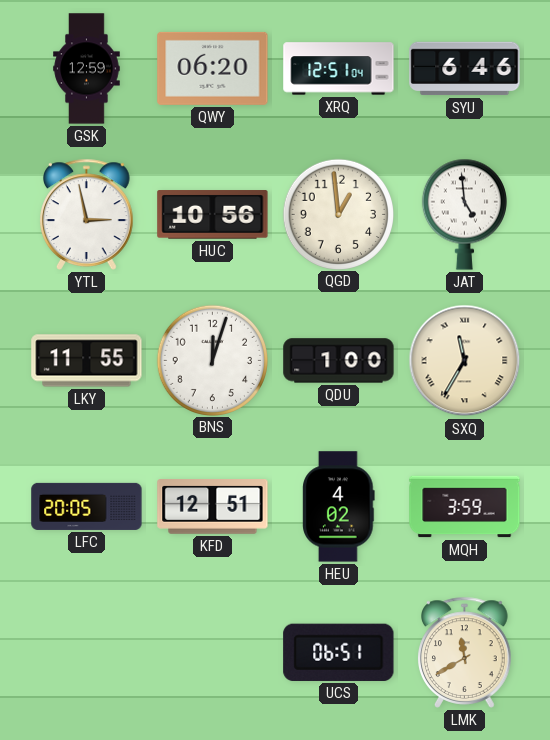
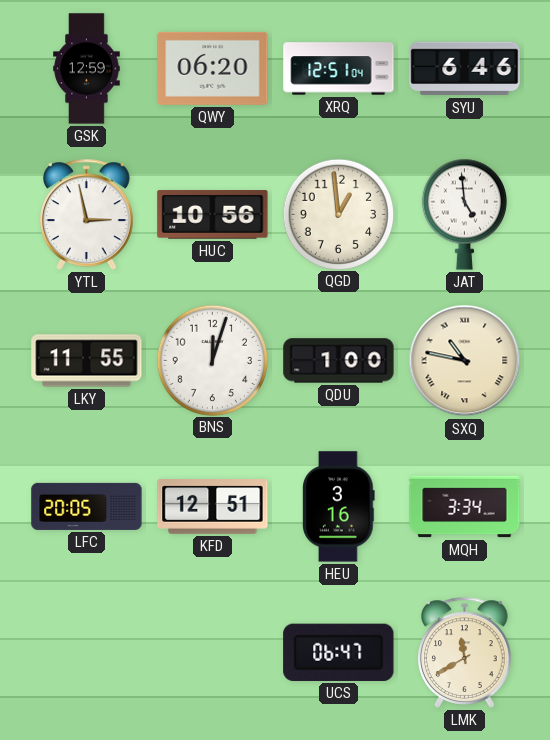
SXQ: 11:35 -> 10:47 (465, 361)
HEU: 4:02 -> 3:16 (339, 507)
MQH: 3:59 -> 3:34 (465, 507)
UCS: 06:51 -> 06:47 (339, 652)
